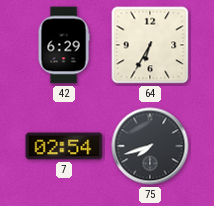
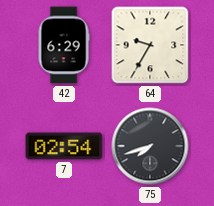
64: 6:35 -> 9:35 (150, 45)
